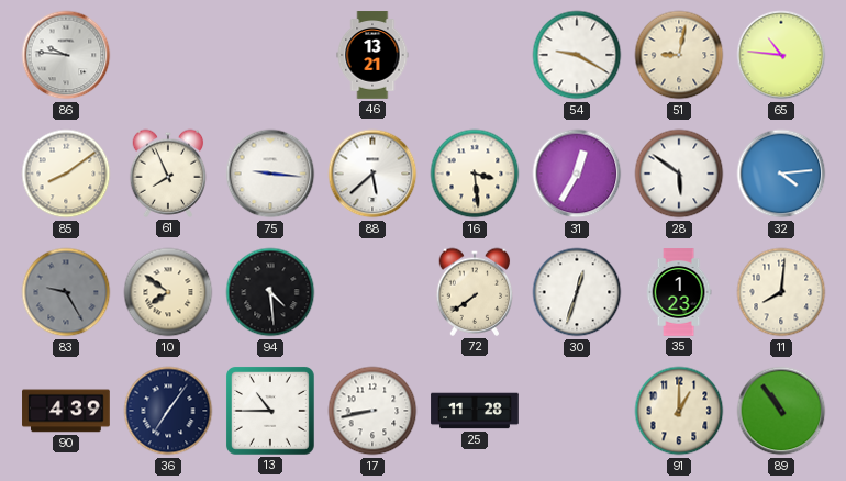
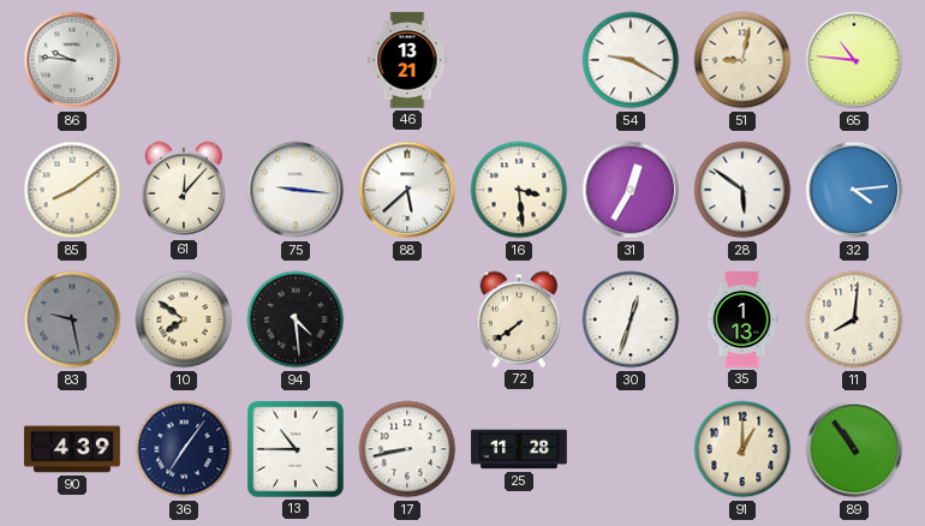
61: 7:56 -> 12:07 (184, 190)
83: 9:25 -> 9:28 (72, 319)
35: 1:23 -> 1:13 (742, 319)
